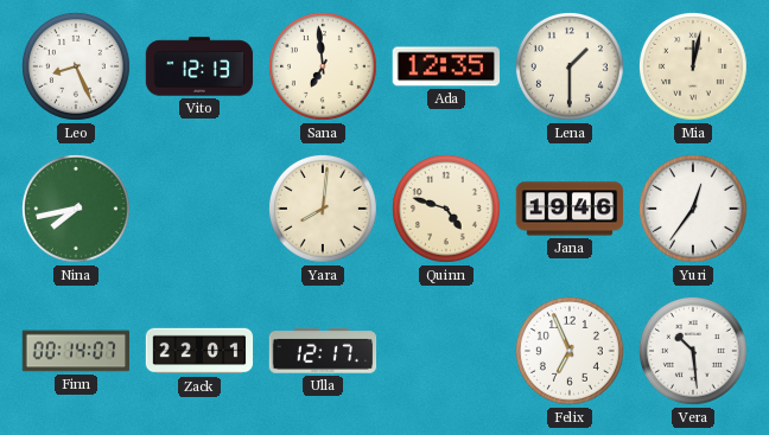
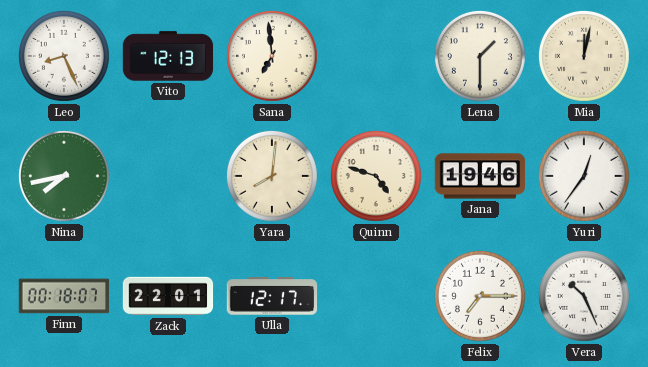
Ada: 12:35 -> none (445, 66)
Finn: 00:14 -> 00:18 (64, 296)
Felix: 6:56 -> 7:15 (480, 296)
Vera: 10:29 -> 10:26 (584, 296)
